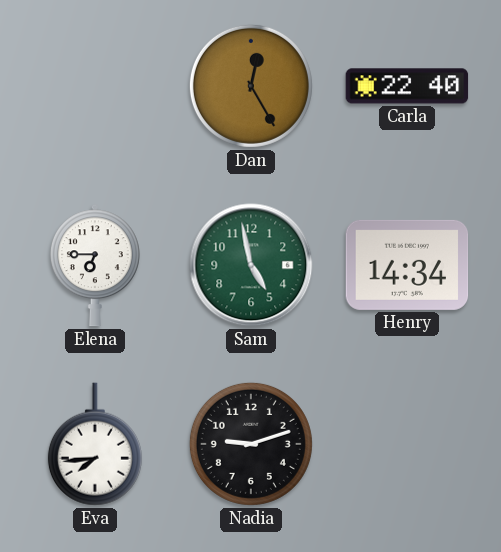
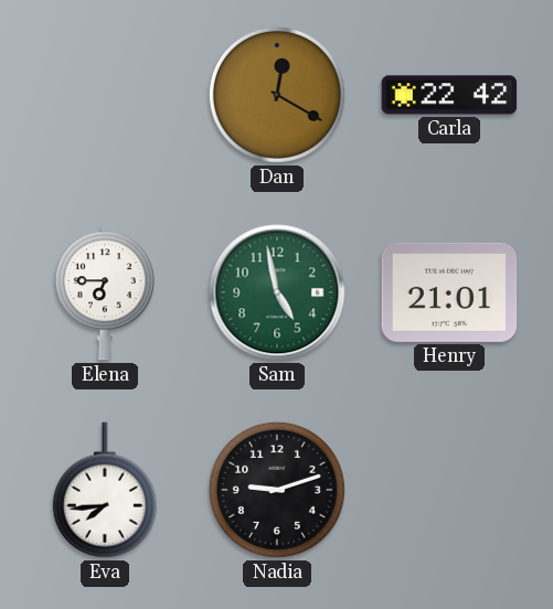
Dan: 12:25 -> 12:20 (277, 95)
Carla: 22:40 -> 22:42 (449, 95)
Henry: 14:34 -> 21:01 (449, 292)
